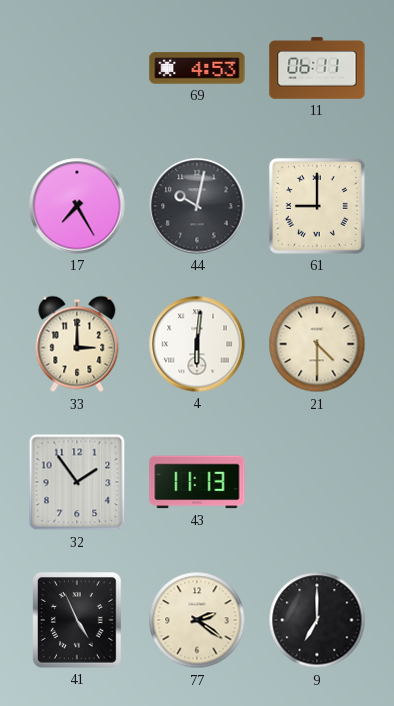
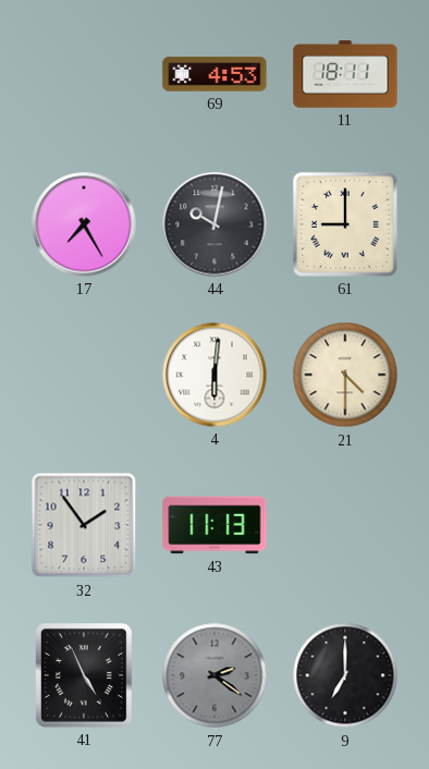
11: 06:11 -> 18:11 (345, 74)
33: 3:00 -> none (77, 344)
77 dial: cream -> grey (214, 675)
